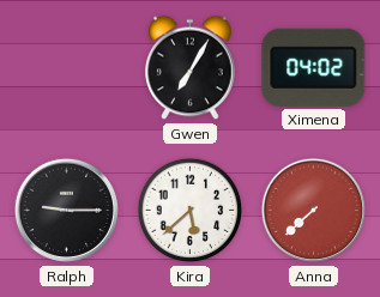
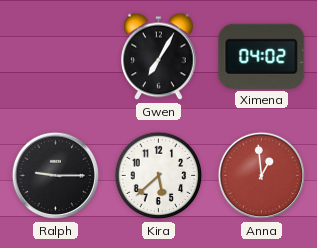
Anna: 7:38 -> 12:59 (262, 176)
